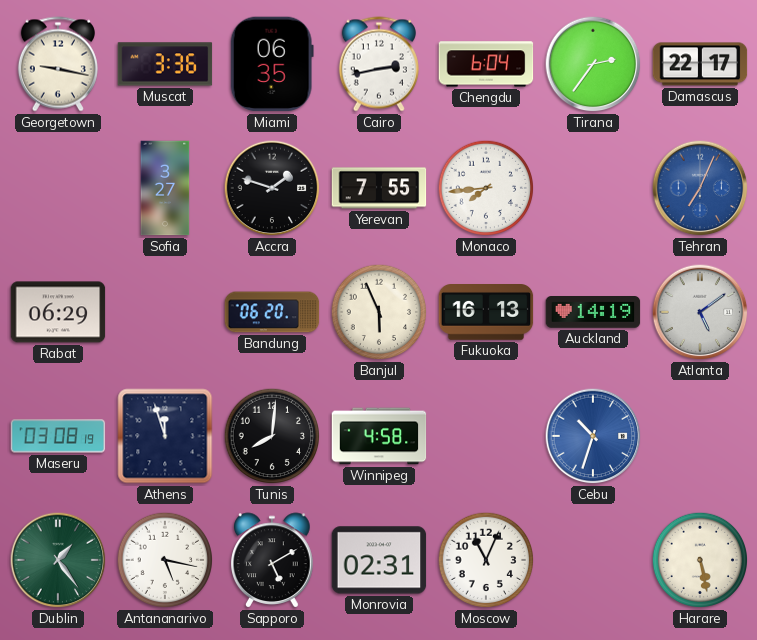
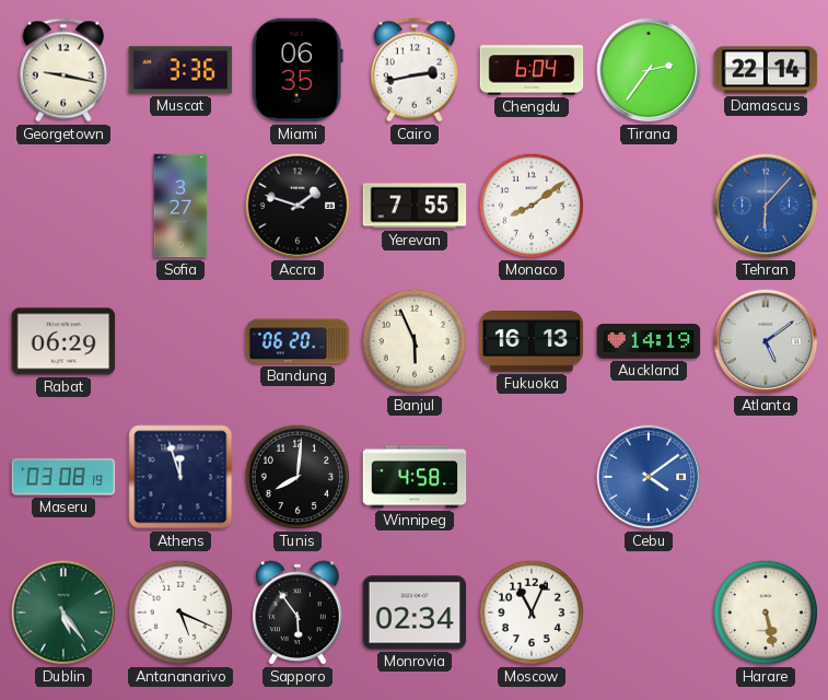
Damascus: 22:17 -> 22:14 (766, 70)
Monaco: 7:44 -> 8:09 (532, 206)
Tehran: 7:04 -> 6:07 (766, 206)
Cebu: 10:33 -> 4:09 (649, 477)
Dublin: 1:24 -> 5:24 (63, 612)
Antananarivo: 5:17 -> 5:19 (180, 612)
Sapporo: 5:10 -> 5:54 (298, 612)
Monrovia: 02:31 -> 02:34 (415, 612)
